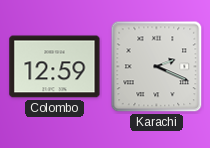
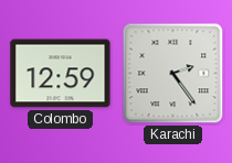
Karachi: 2:19 -> 2:24 (173, 74)
